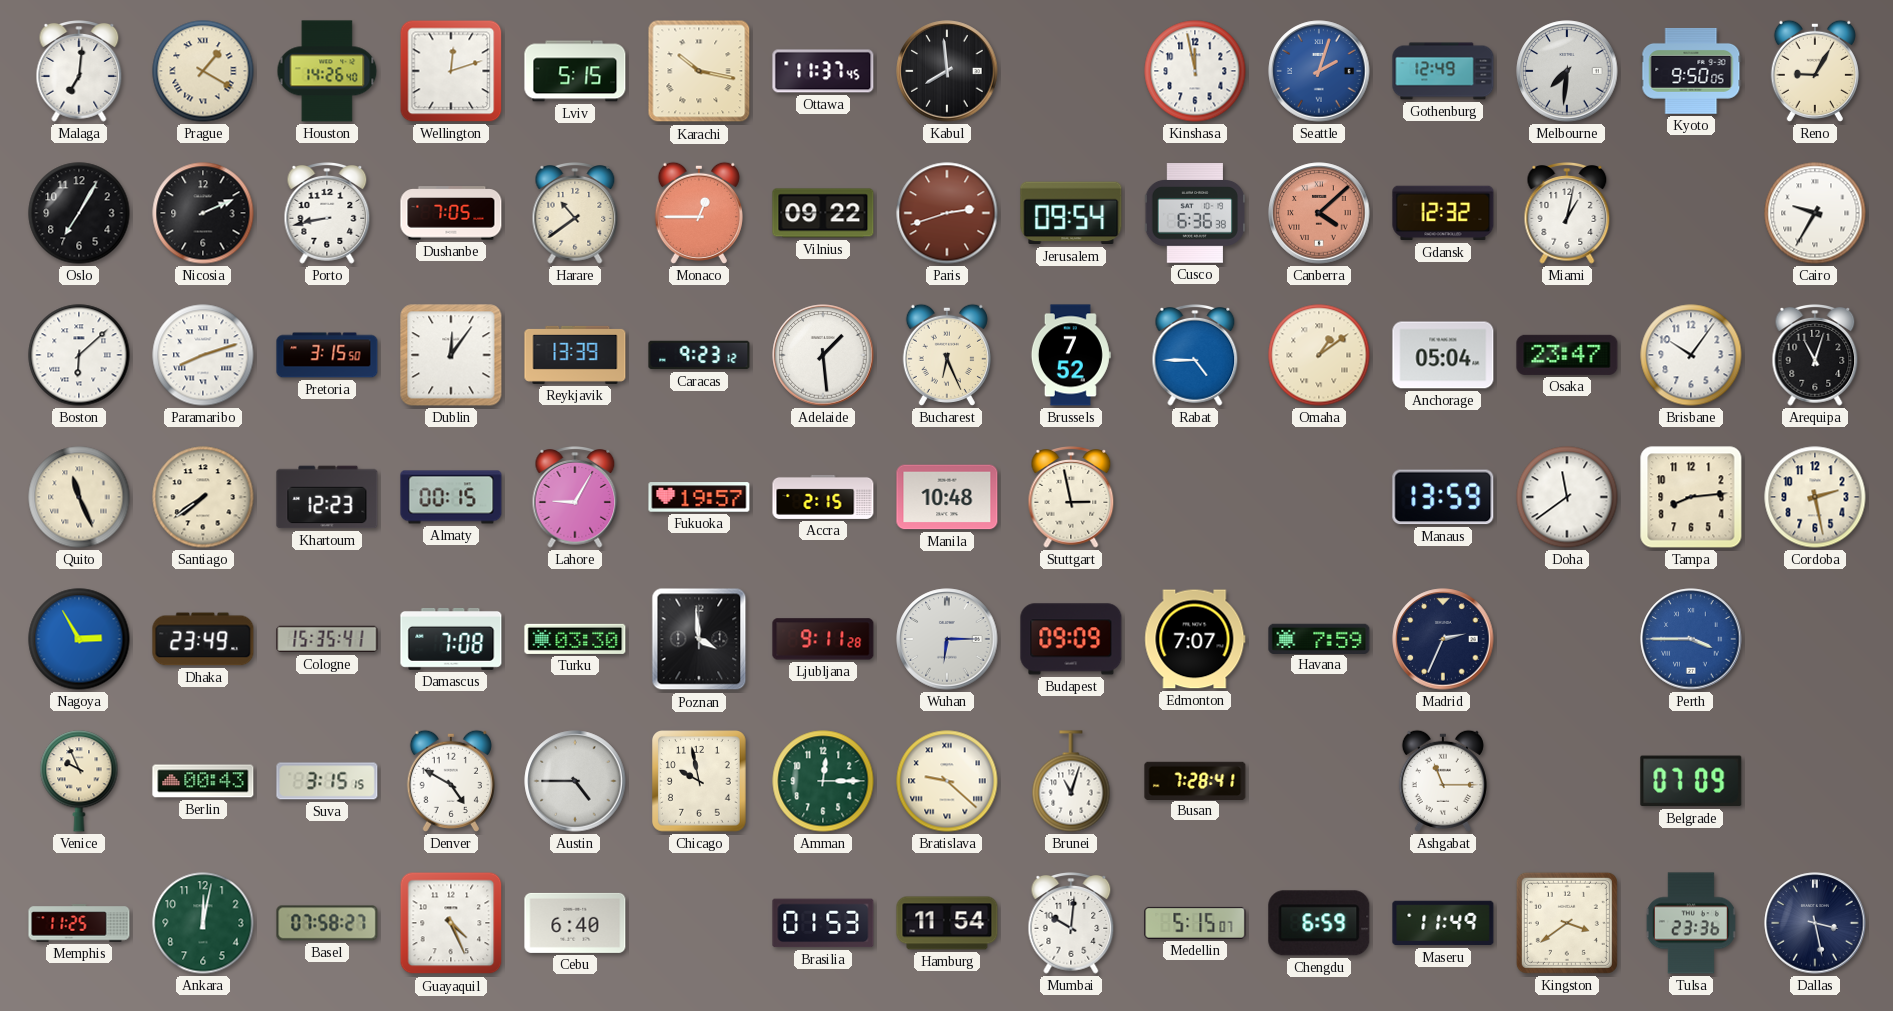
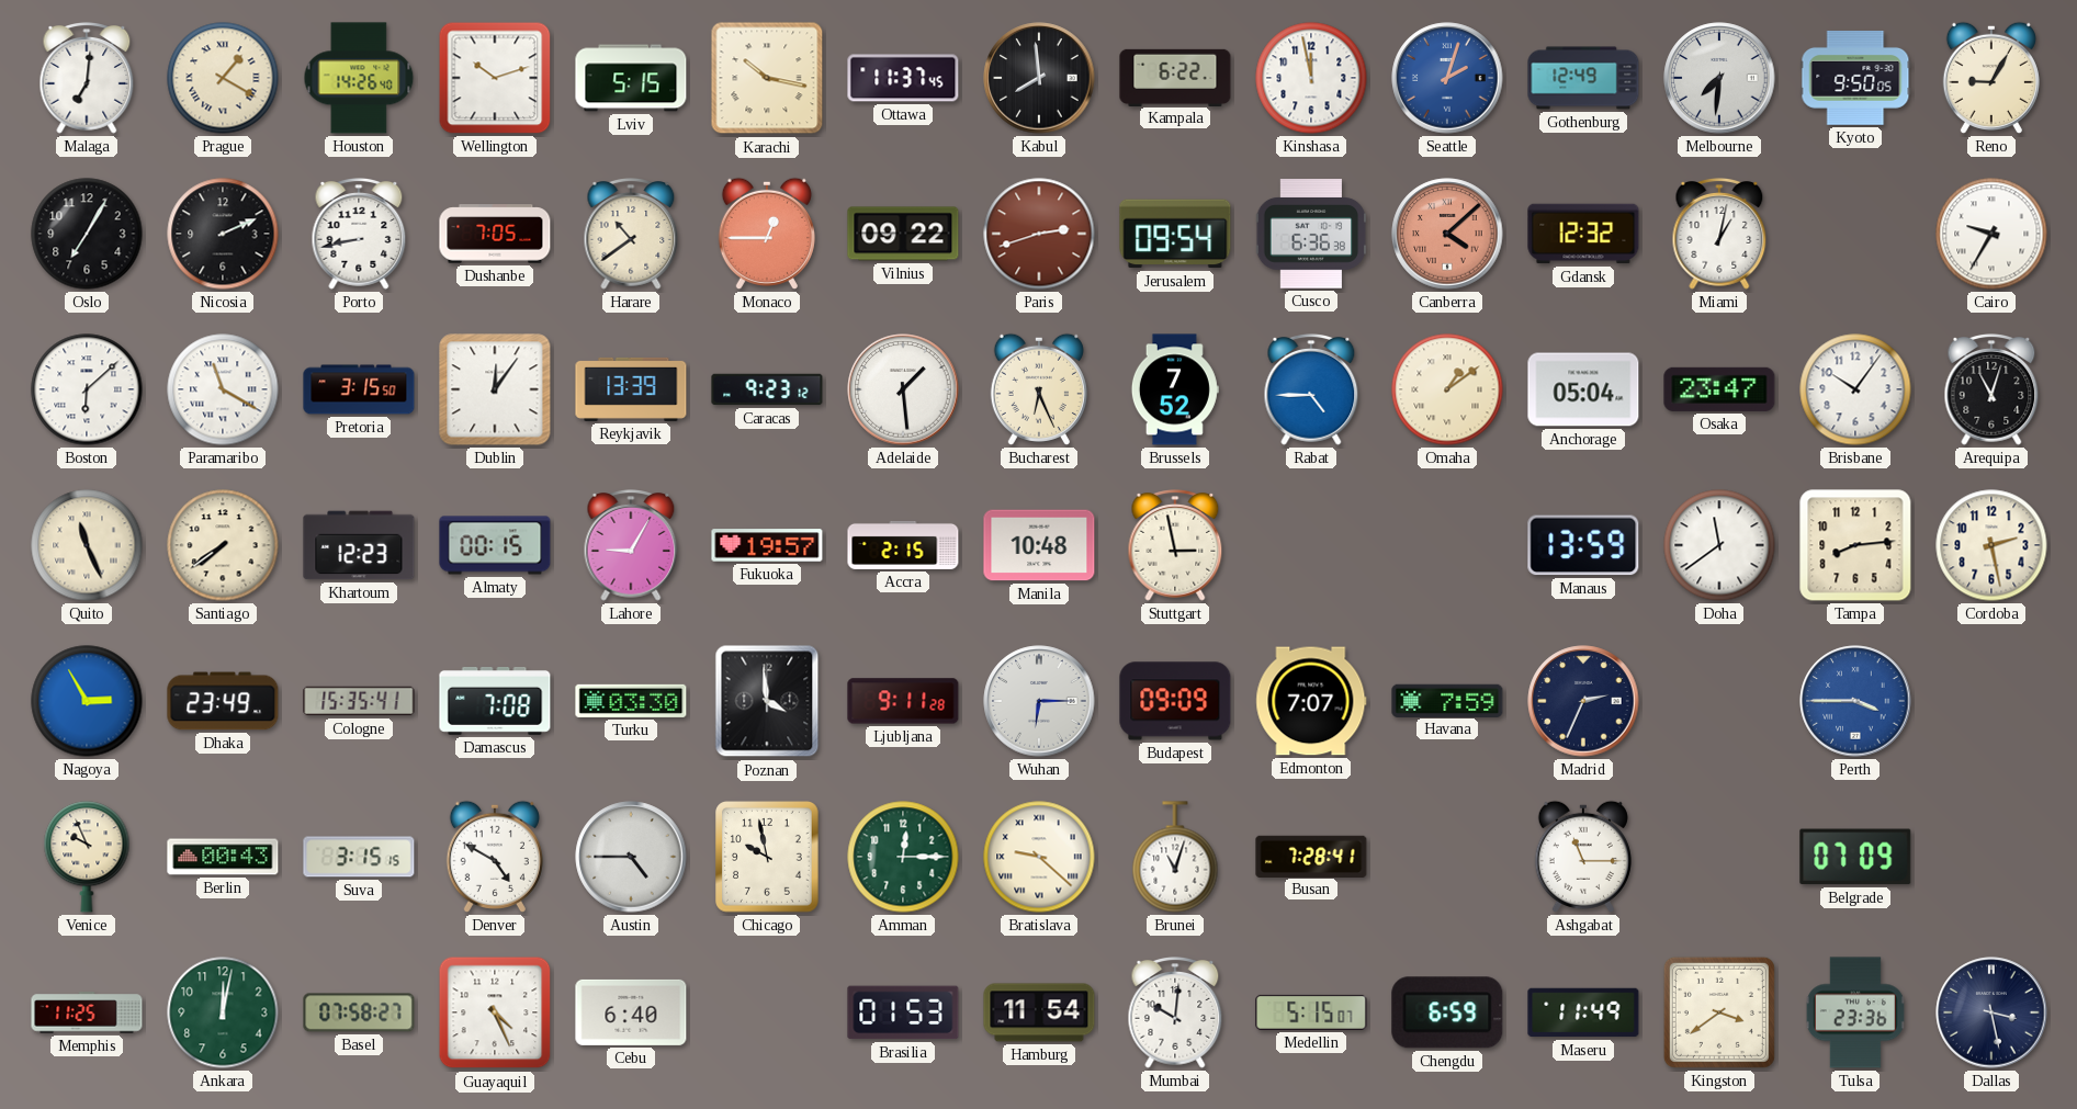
Wellington: 12:12 -> 10:12 (495, 78)
Kampala: none -> 6:22 (1175, 77)
Paramaribo: 8:12 -> 11:20 (223, 389)
